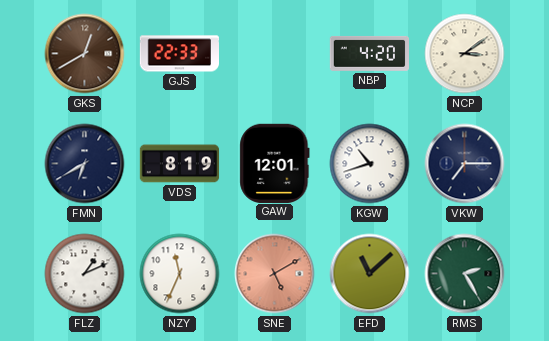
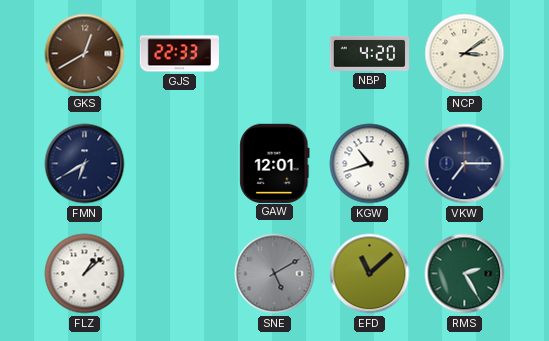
VDS: 8:19 -> none (180, 164)
FLZ: 1:11 -> 1:08 (85, 274)
NZY: 11:34 -> none (180, 274)
SNE dial: salmon -> grey (275, 274)
